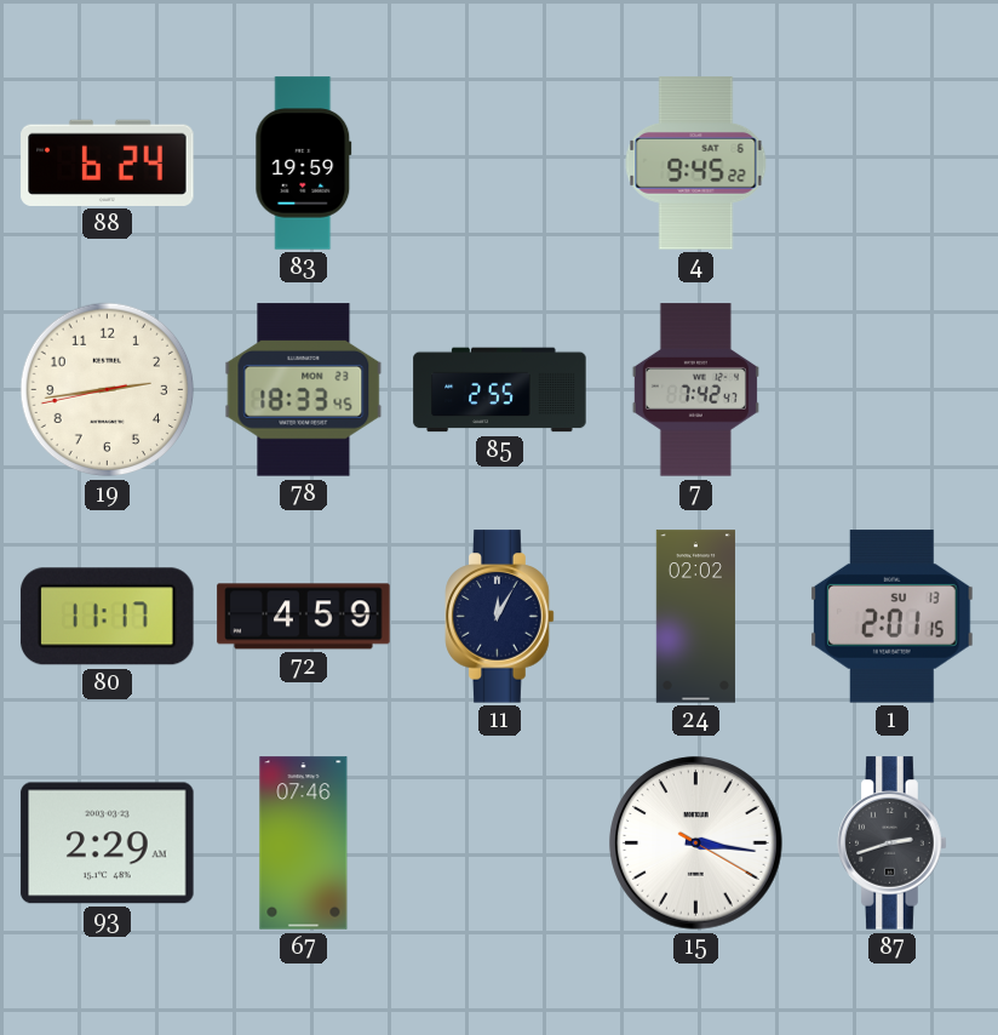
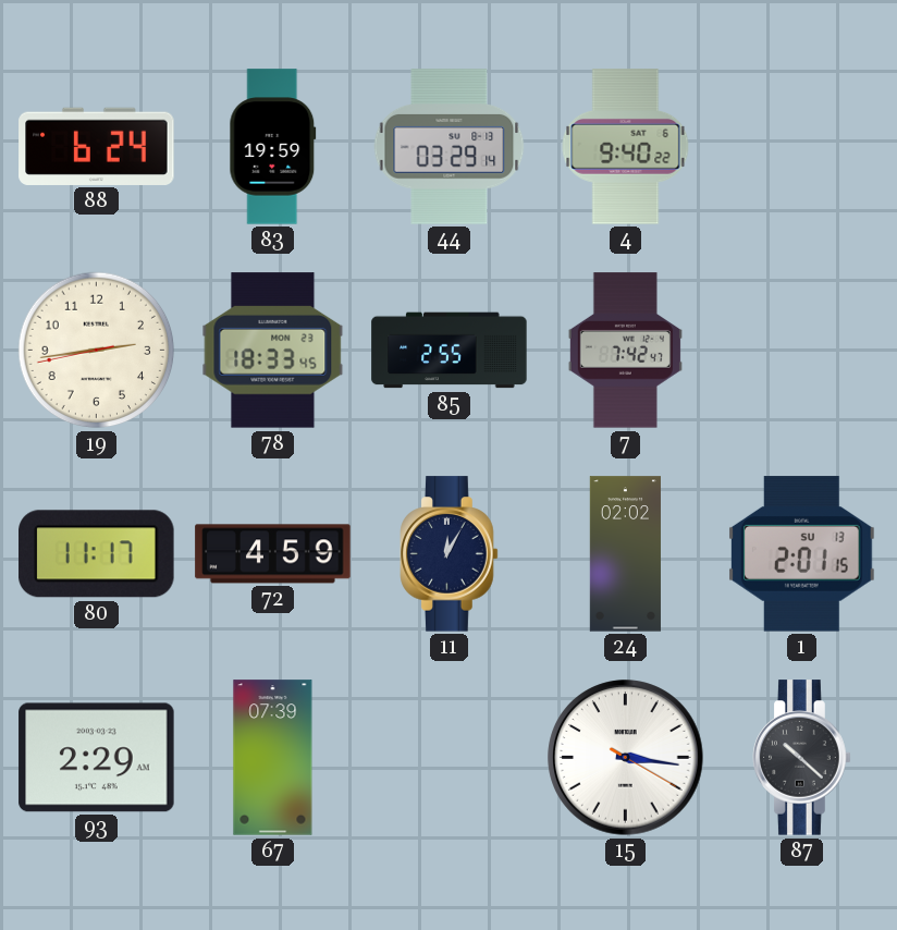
44: none -> 03:29 (450, 147)
4: 9:45 -> 9:40 (626, 147)
67: 07:46 -> 07:39 (273, 758)
87: 2:42 -> 10:22 (802, 758)
